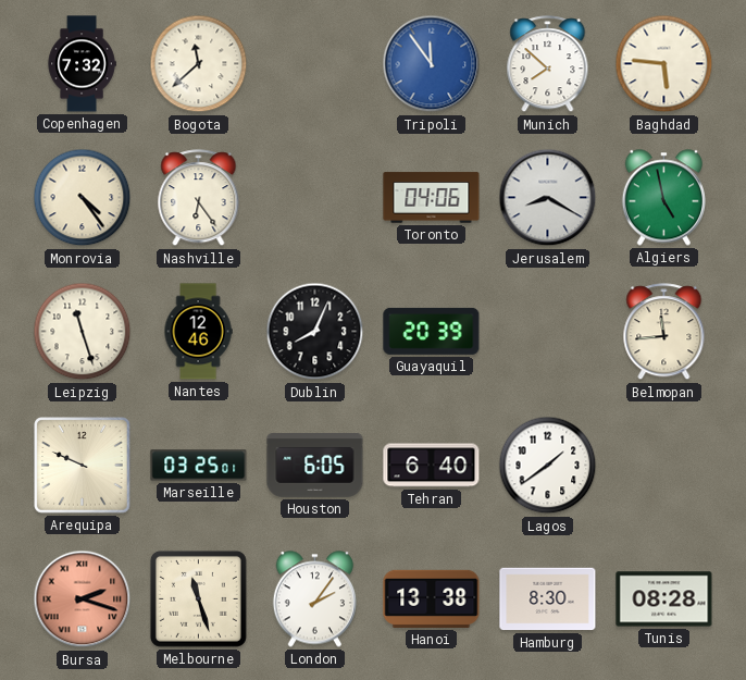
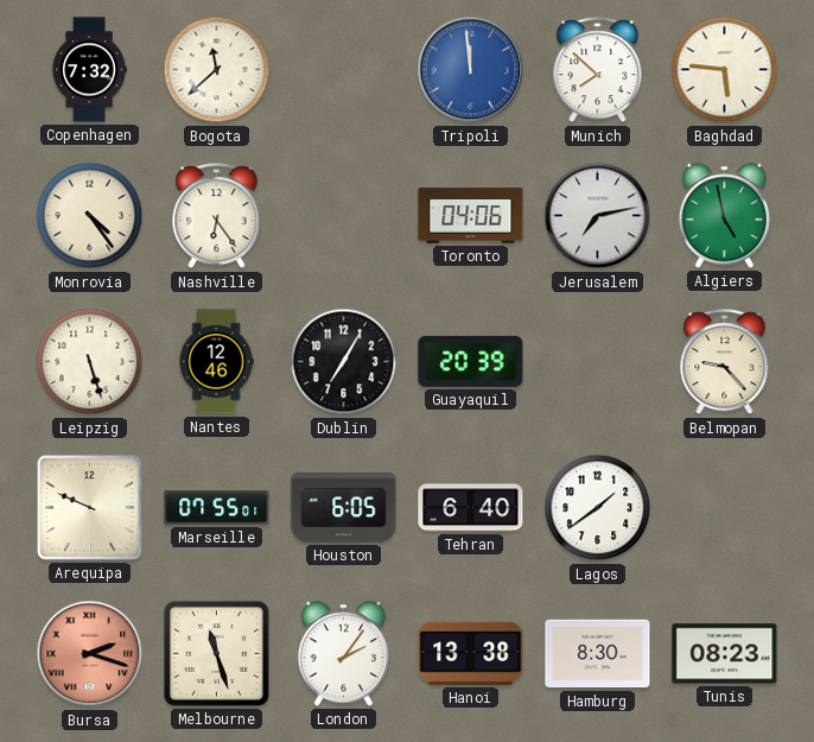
Tripoli: 11:54 -> 11:59 (471, 70)
Jerusalem: 8:20 -> 7:13 (598, 216)
Leipzig: 11:27 -> 5:27 (90, 362)
Dublin: 8:04 -> 7:05 (344, 362)
Belmopan: 11:44 -> 9:23 (725, 362)
Marseille: 03:25 -> 07:55 (217, 508)
Tunis: 08:28 -> 08:23 (725, 654)
